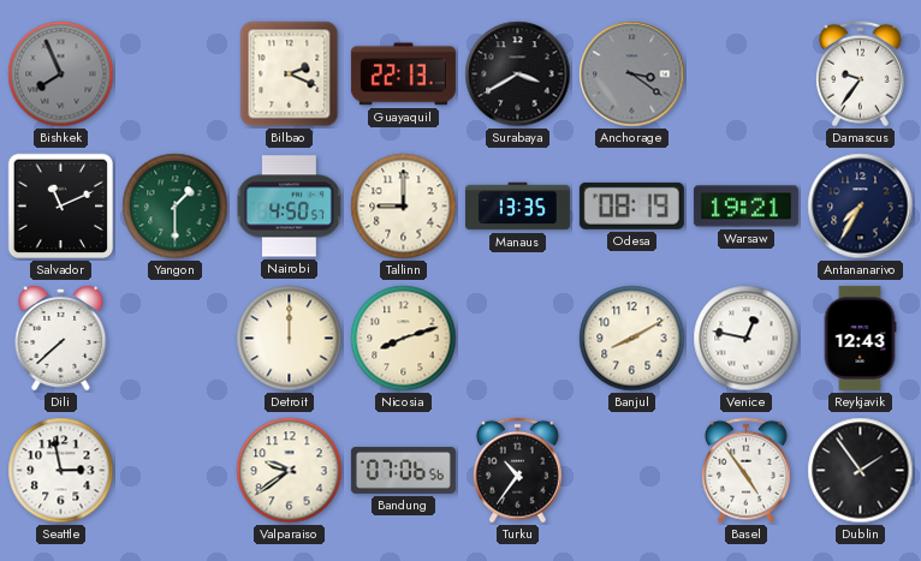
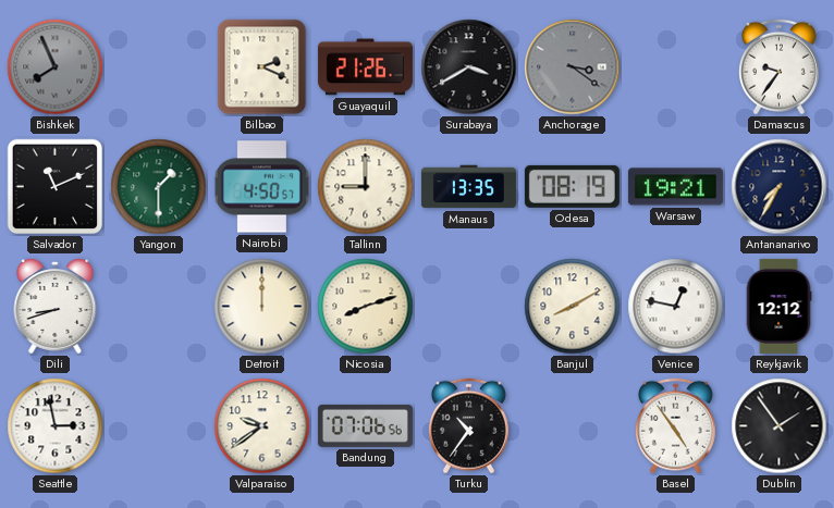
Guayaquil: 22:13 -> 21:26 (365, 67)
Dili: 7:38 -> 8:42 (56, 306)
Reykjavik: 12:43 -> 12:12 (778, 306)
